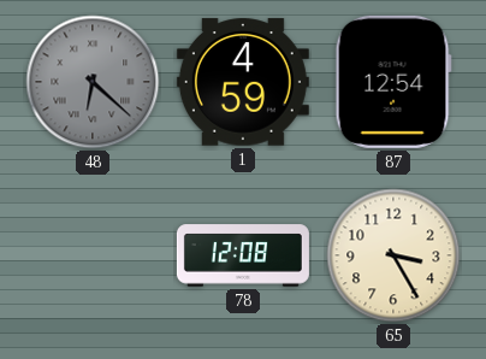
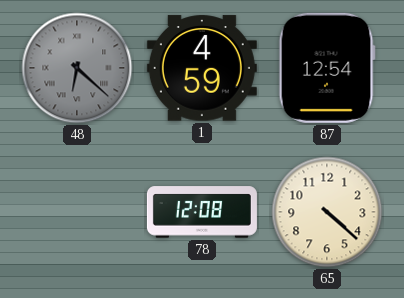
65: 3:25 -> 4:22 (327, 212)
